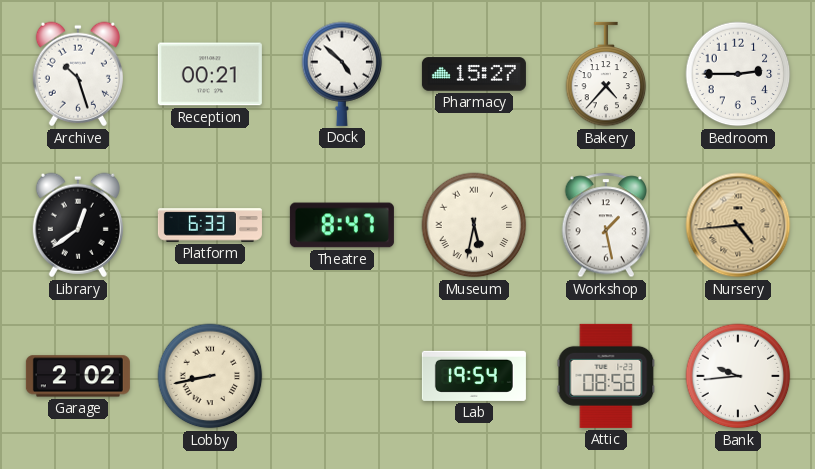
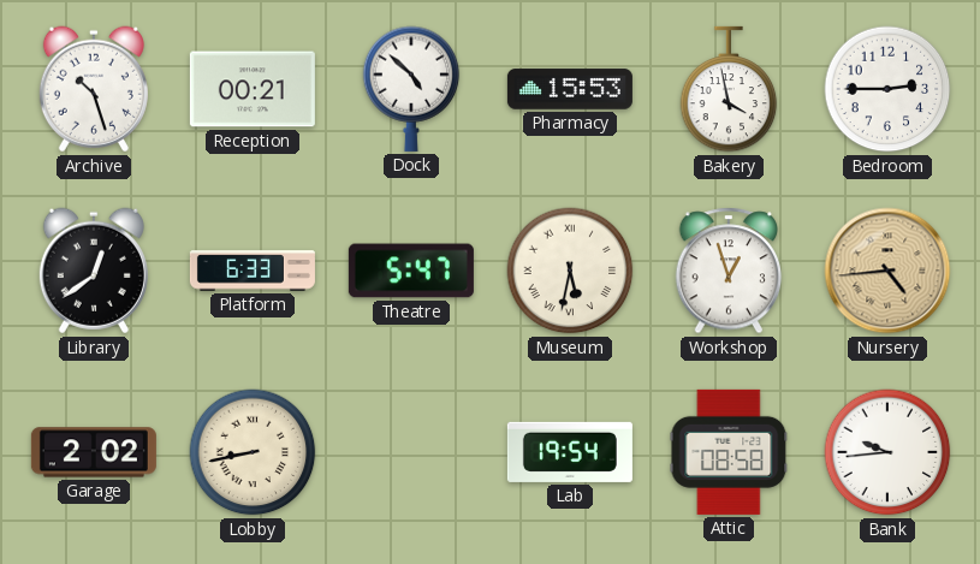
Pharmacy: 15:27 -> 15:53 (570, 89)
Bakery: 4:37 -> 3:58 (729, 89)
Theatre: 8:47 -> 5:47 (411, 271)
Workshop: 1:28 -> 12:57 (729, 271)
